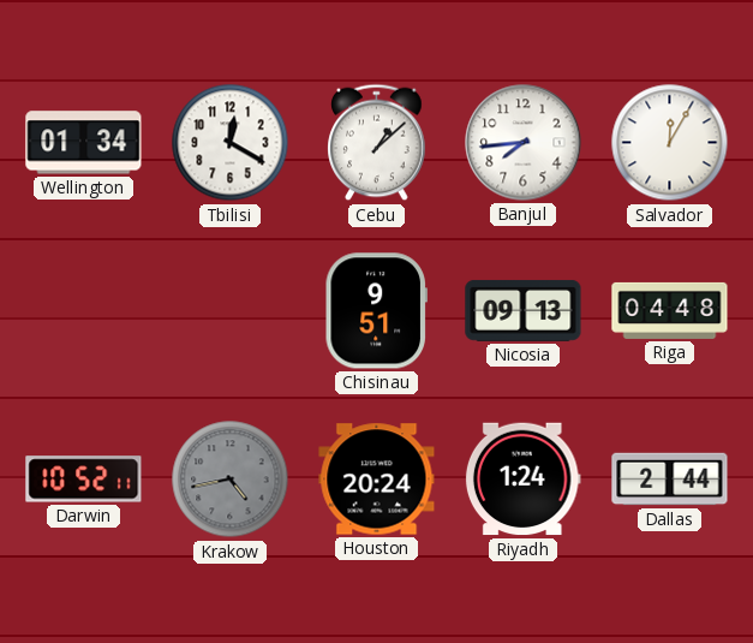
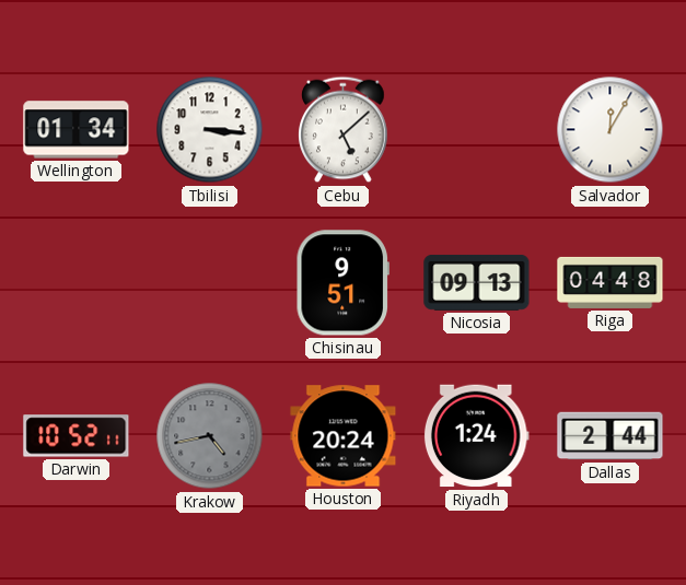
Tbilisi: 12:20 -> 3:16 (210, 130)
Cebu: 1:08 -> 5:08 (344, 130)
Banjul: 7:44 -> none (524, 143)
